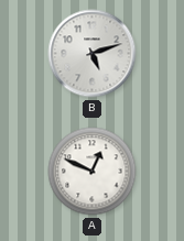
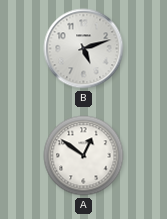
A: 12:49 -> 12:51 (84, 156)
